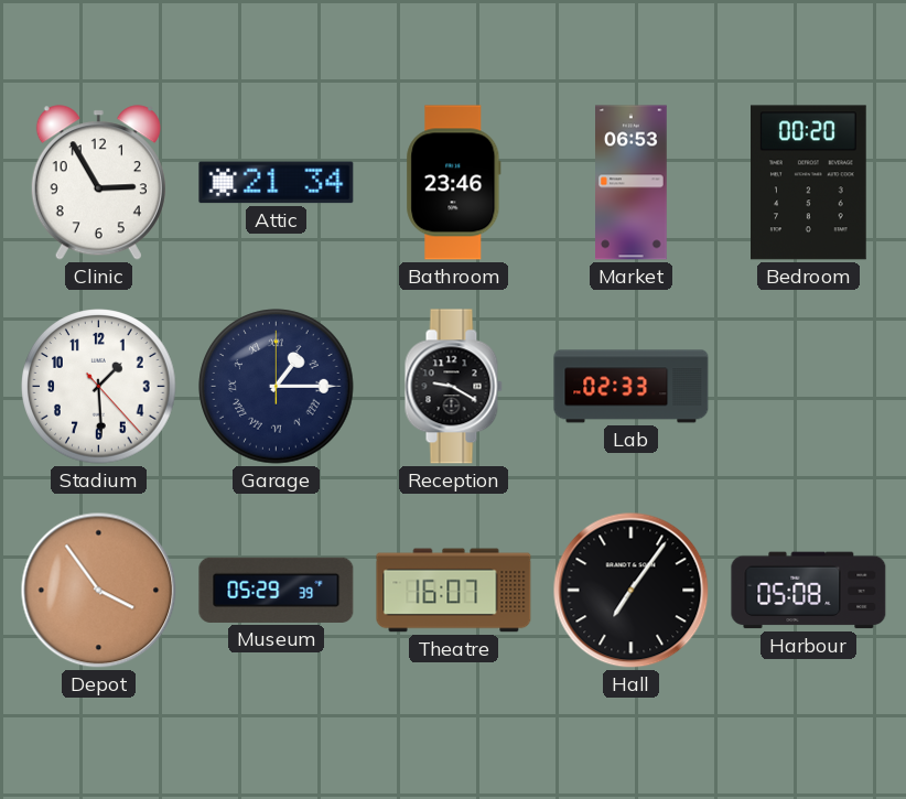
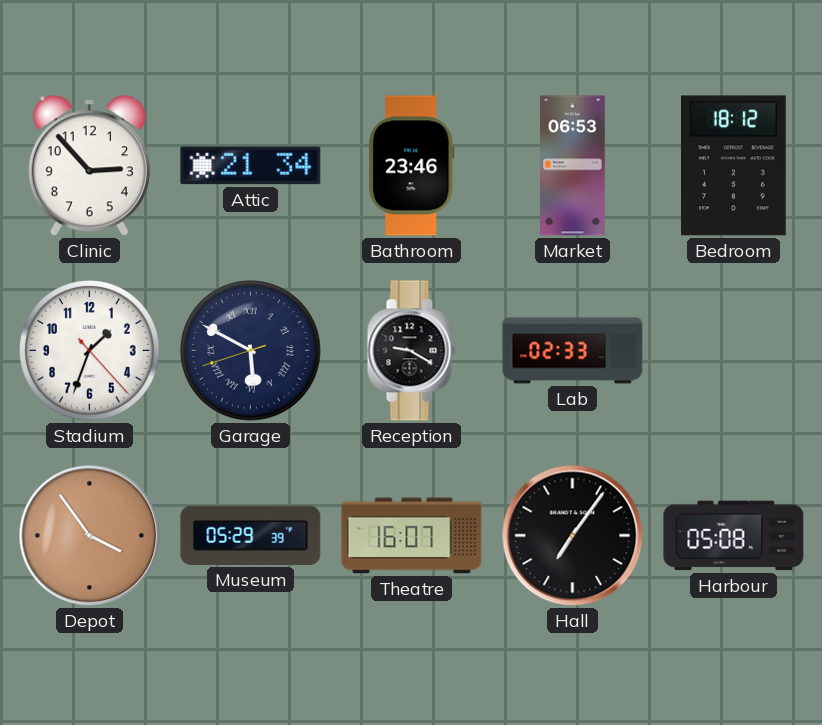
Clinic: 2:55 -> 2:53 (89, 166)
Bedroom: 00:20 -> 18:12 (734, 166)
Stadium: 1:29 -> 1:33 (90, 351)
Garage: 1:15 -> 5:49 (251, 351)
